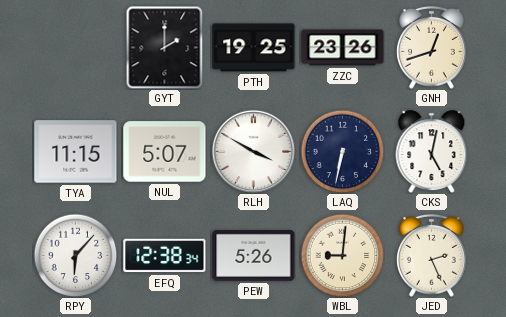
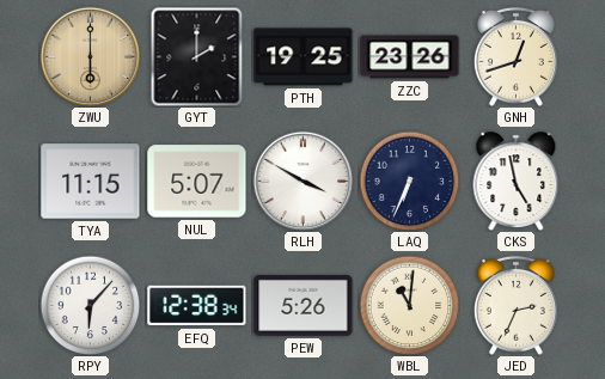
ZWU: none -> 6:00 (90, 56)
LAQ: 6:32 -> 6:34 (409, 181)
CKS: 5:02 -> 4:58 (517, 182)
WBL: 9:01 -> 11:01 (409, 305)
JED: 2:26 -> 2:34 (515, 305)
